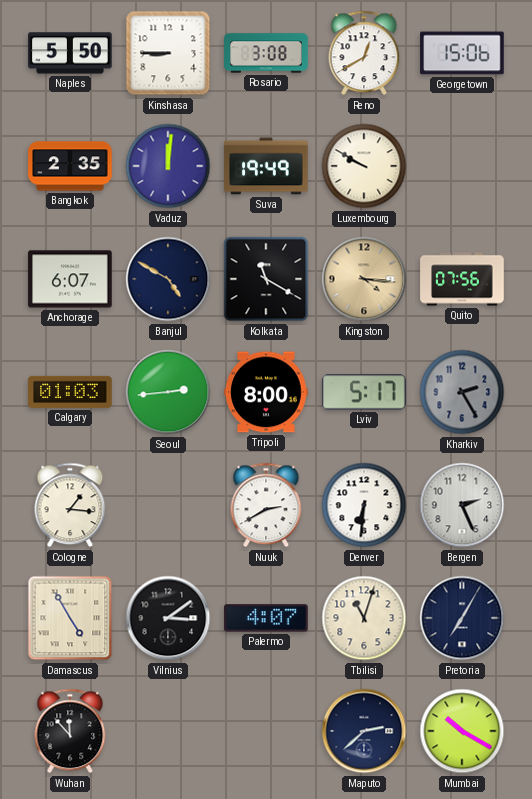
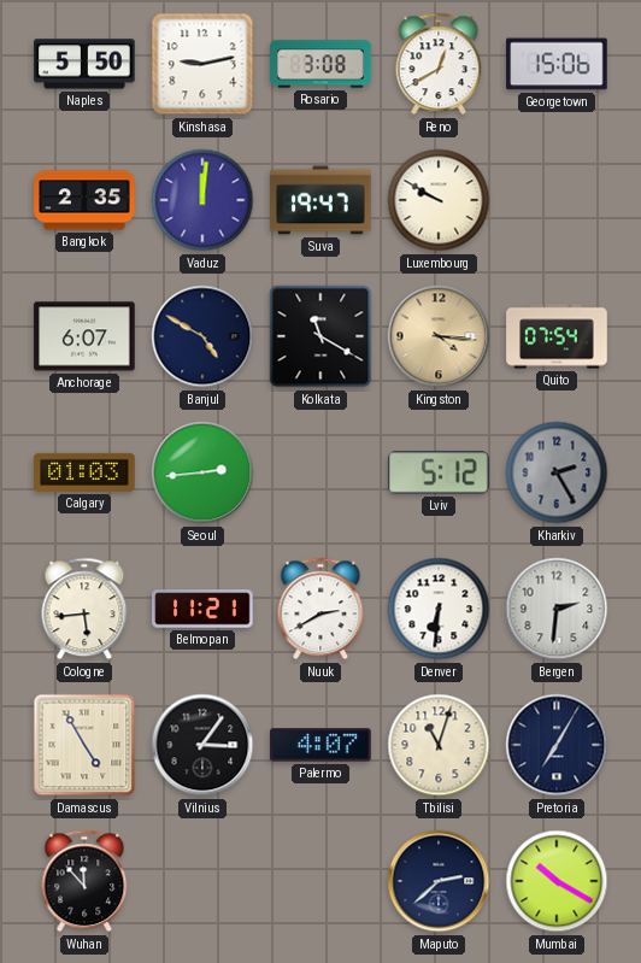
Kinshasa: 8:45 -> 9:13 (202, 64)
Suva: 19:49 -> 19:47 (320, 200)
Quito: 07:56 -> 07:54 (557, 336)
Tripoli: 8:00 -> none (266, 392)
Lviv: 5:17 -> 5:12 (439, 472)
Cologne: 1:16 -> 5:44 (84, 609)
Belmopan: none -> 11:21 (202, 609)
Bergen: 2:26 -> 2:31 (557, 609)
Vilnius: 3:09 -> 3:06 (202, 745)
